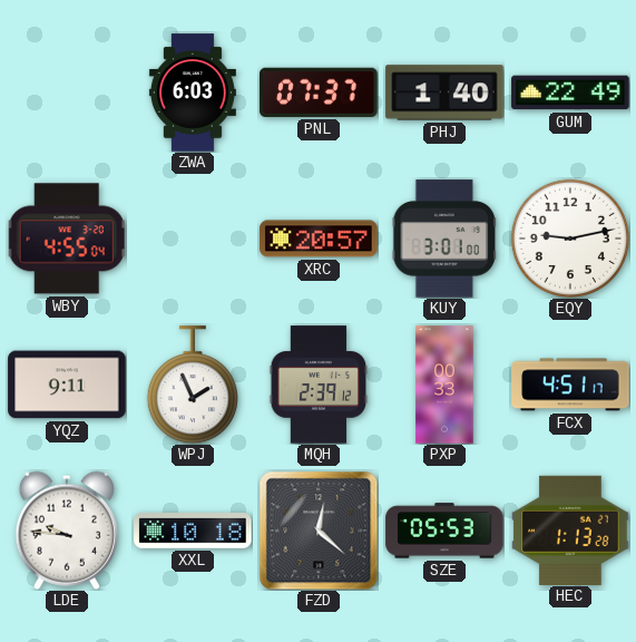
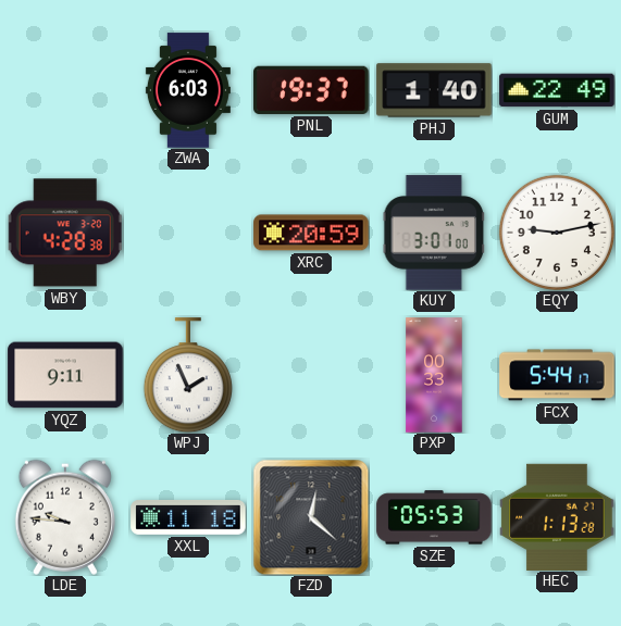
PNL: 07:37 -> 19:37 (311, 90)
WBY: 4:55 -> 4:28 (65, 233)
XRC: 20:57 -> 20:59 (311, 233)
MQH: 2:39 -> none (319, 385)
FCX: 4:51 -> 5:44 (557, 375)
XXL: 10:18 -> 11:18 (188, 518)
